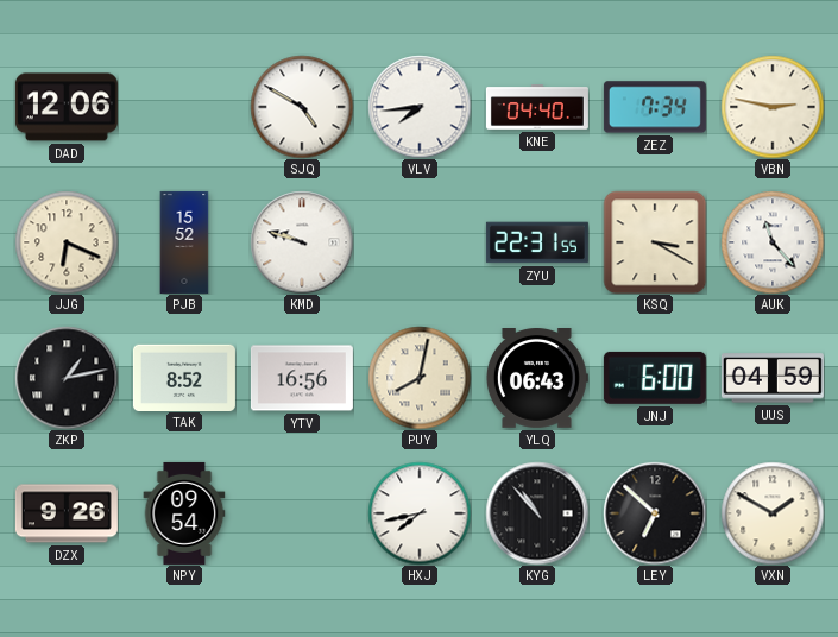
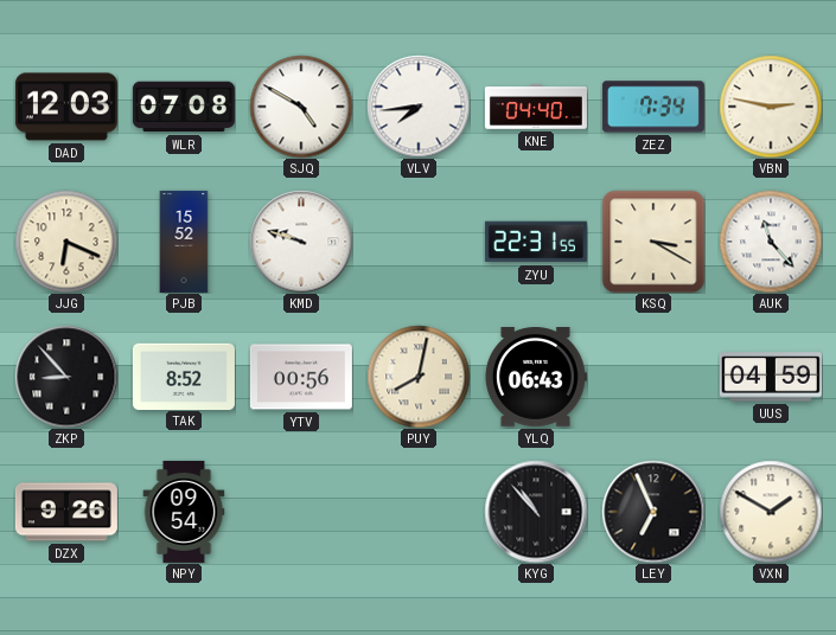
DAD: 12:06 -> 12:03 (66, 107)
WLR: none -> 07:08 (184, 107)
ZKP: 1:13 -> 8:53 (66, 377)
YTV: 16:56 -> 00:56 (301, 377)
JNJ: 6:00 -> none (655, 378)
HXJ: 7:43 -> none (420, 513)
LEY: 6:52 -> 6:56 (653, 512)
